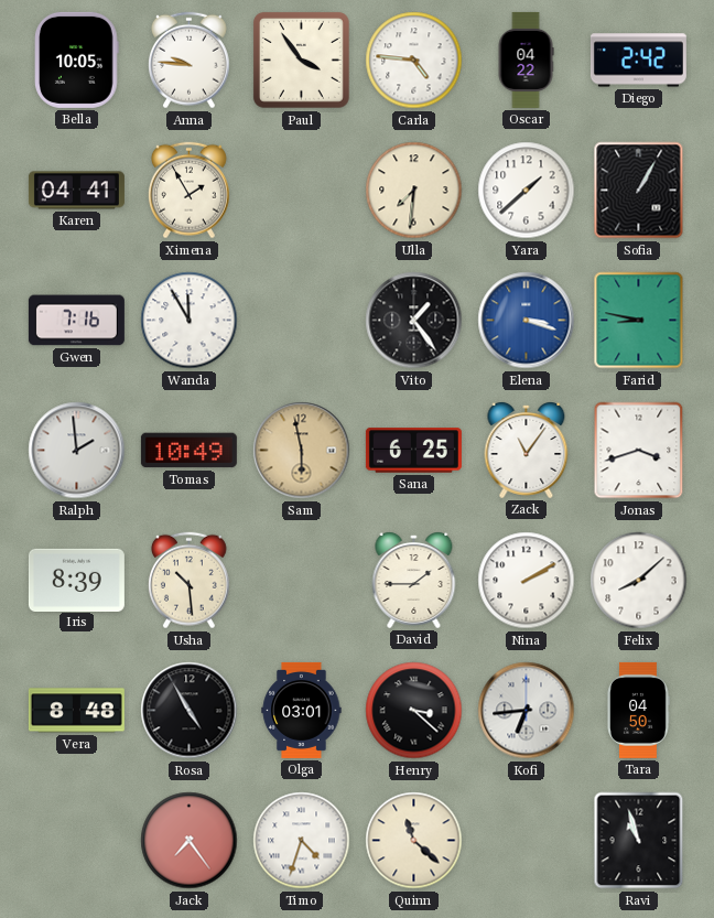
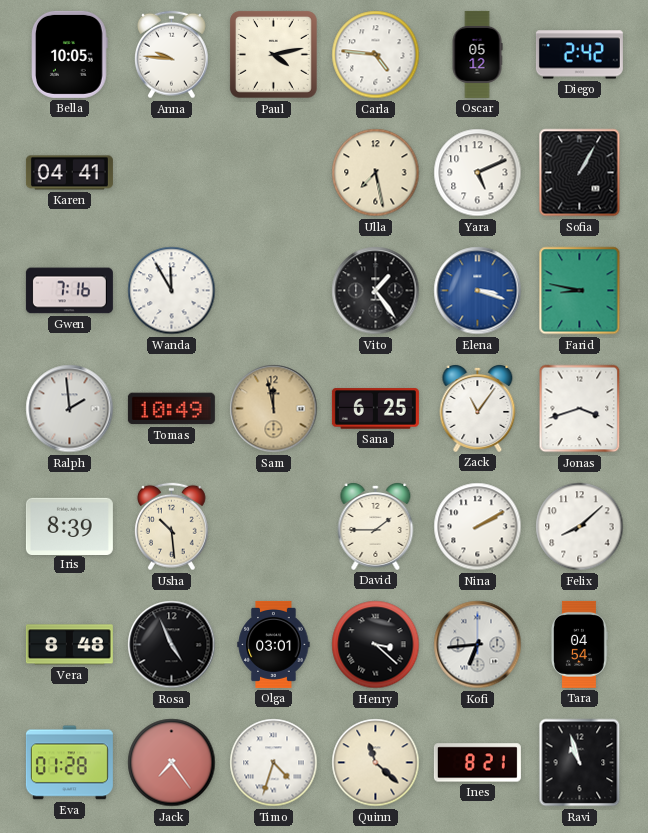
Paul: 3:54 -> 4:13 (274, 55)
Oscar: 04:22 -> 05:12 (477, 54)
Ximena: 1:55 -> none (188, 191)
Ulla: 7:31 -> 7:28 (376, 173)
Yara: 1:38 -> 5:11 (478, 173)
Sam: 5:58 -> 11:58 (274, 409)
Rosa: 4:55 -> 4:56 (172, 645)
Tara: 04:50 -> 04:54 (580, 644)
Eva: none -> 01:28 (69, 763)
Ines: none -> 8:21 (477, 763)
